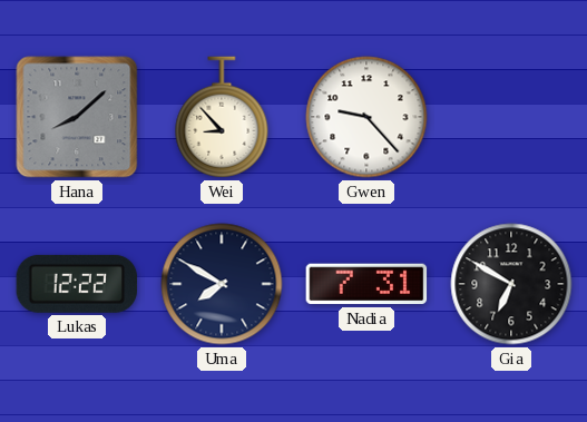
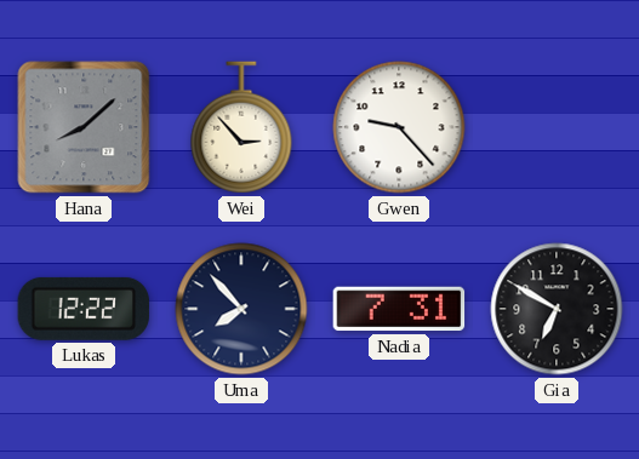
Wei: 8:53 -> 2:53 (241, 127)
Uma: 7:50 -> 7:53 (241, 309)
